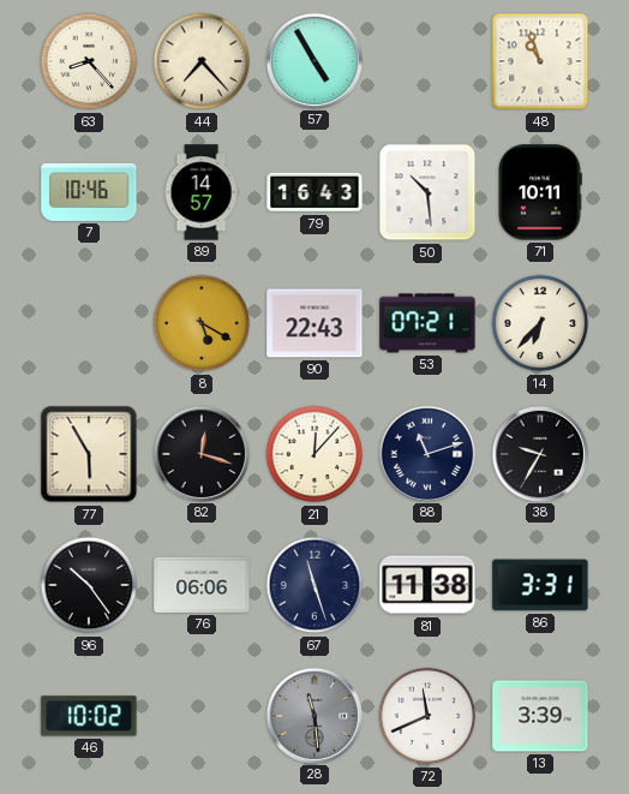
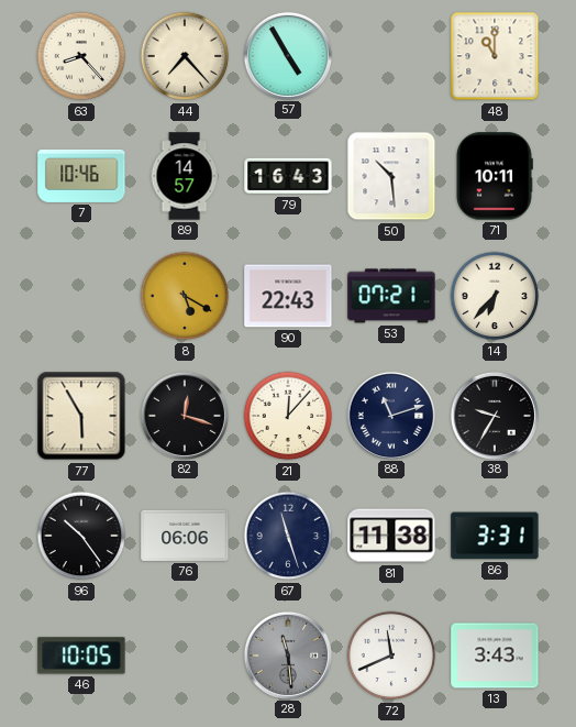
48: 10:57 -> 11:00 (495, 56)
46: 10:02 -> 10:05 (81, 656)
13: 3:39 -> 3:43 (495, 656)
